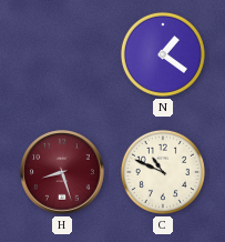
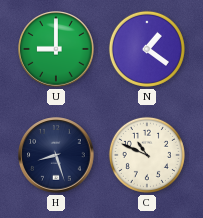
U: none -> 9:00 (56, 49)
H dial: burgundy -> navy (56, 155)
